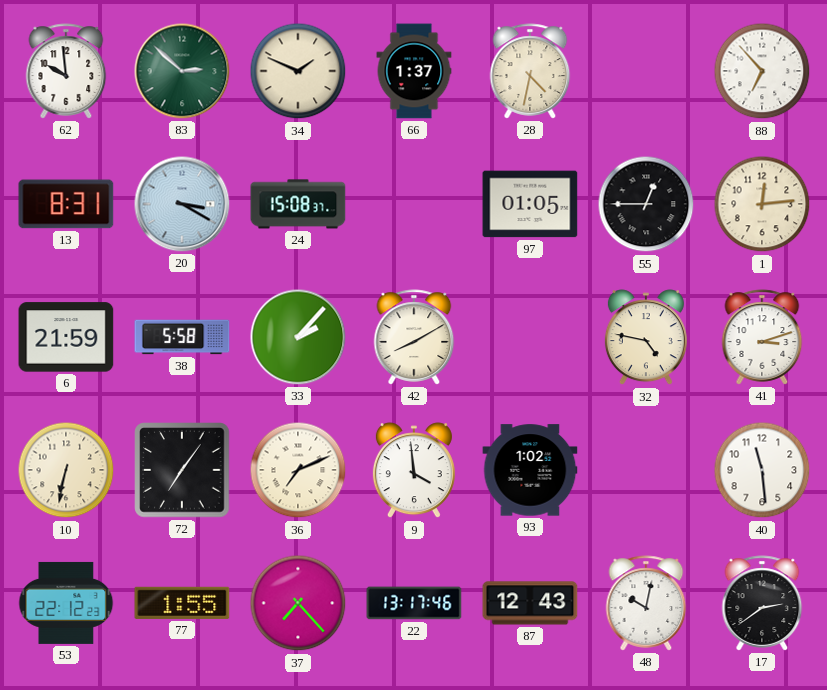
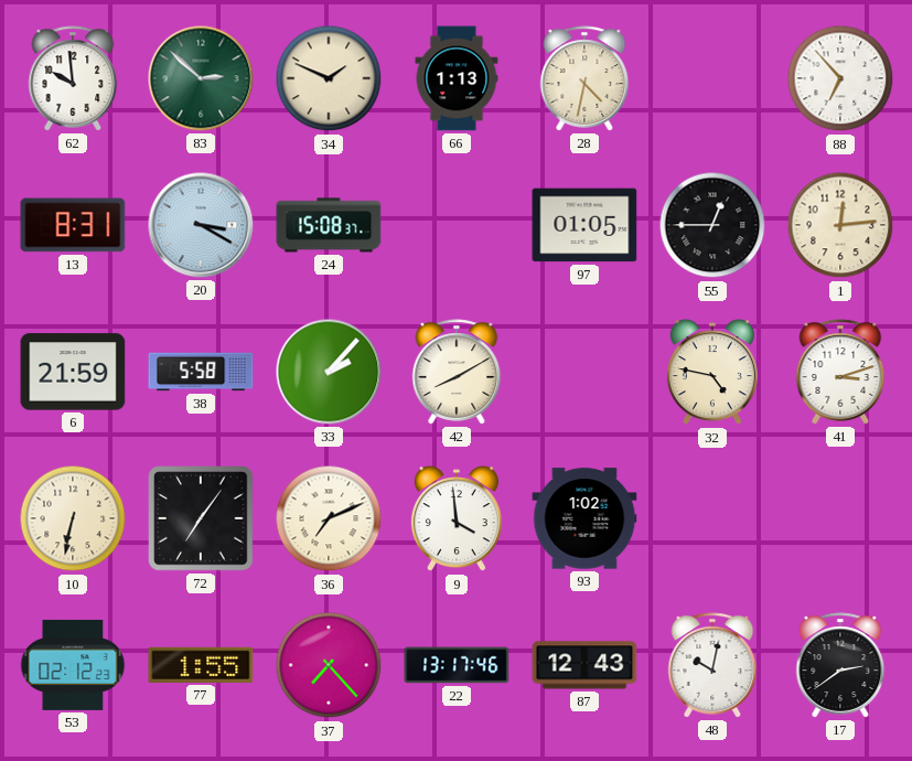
66: 1:37 -> 1:13 (457, 78)
40: 11:29 -> none (762, 470)
53: 22:12 -> 02:12 (73, 665)
